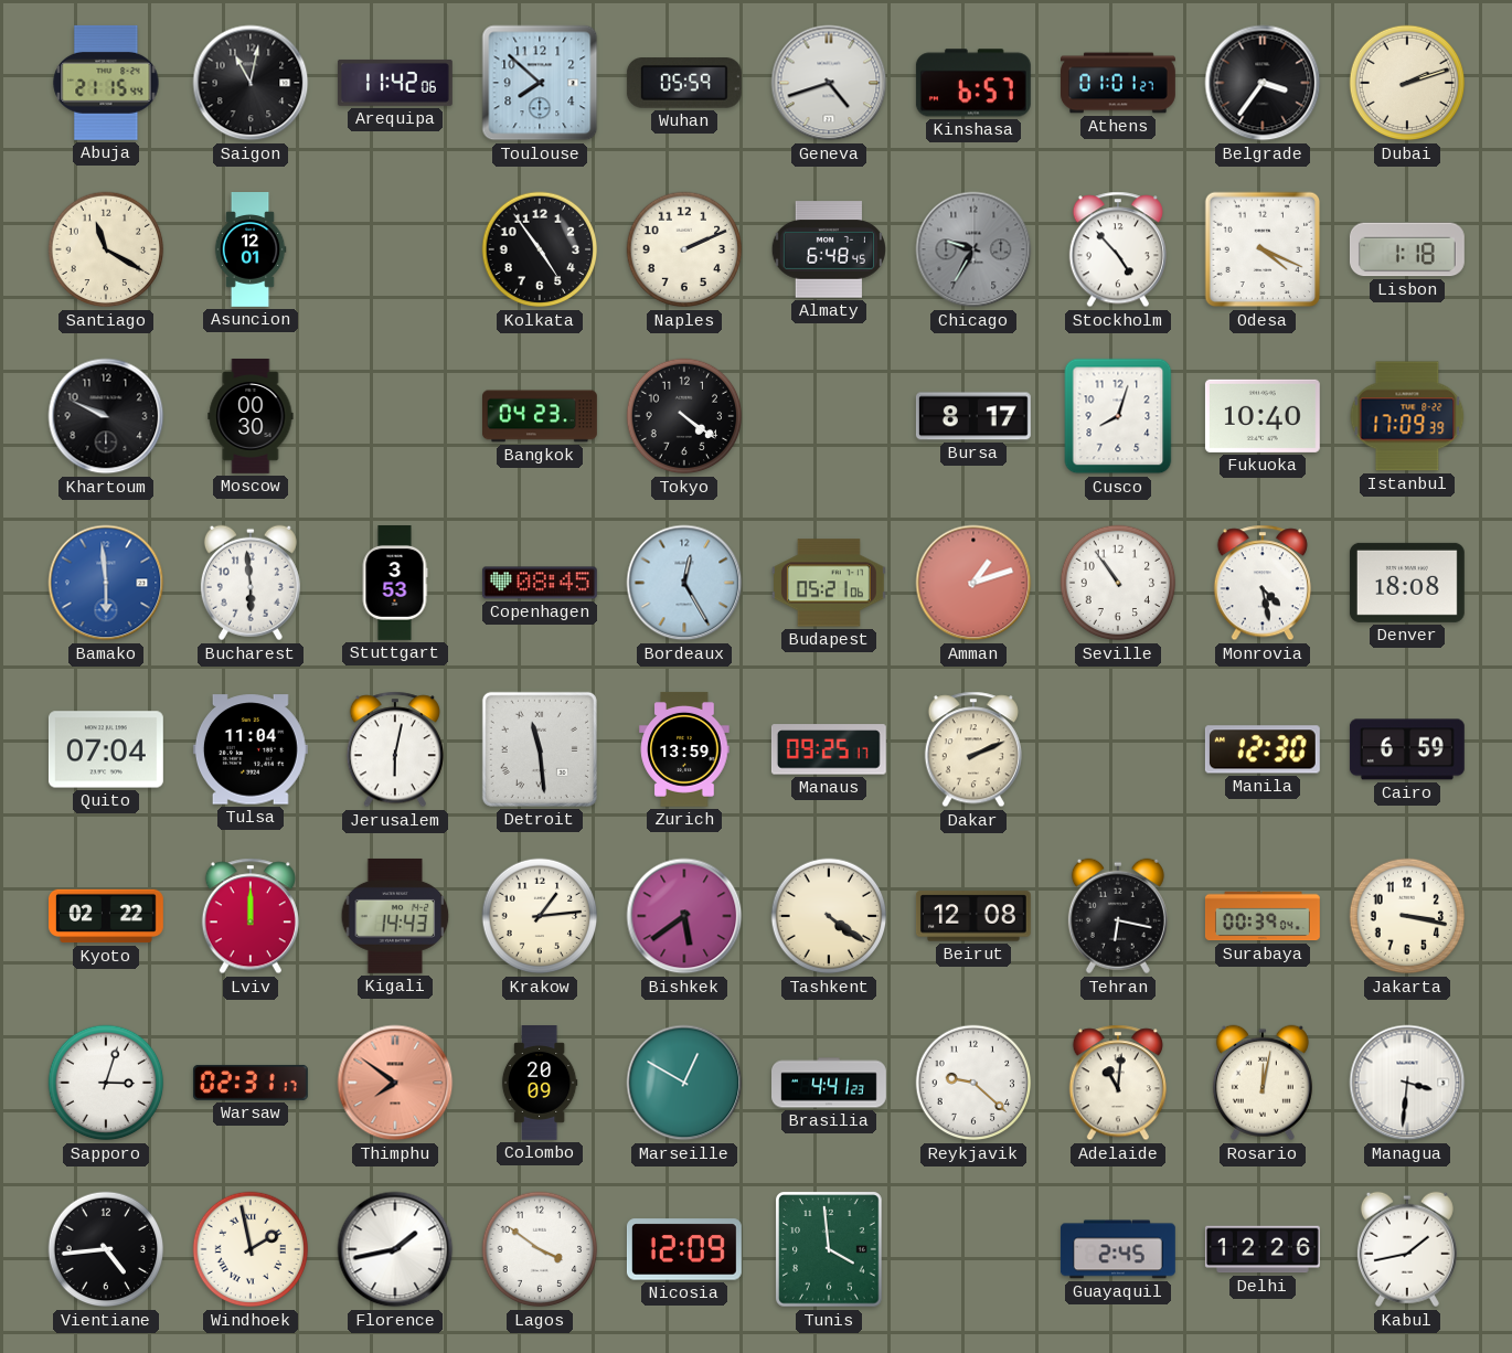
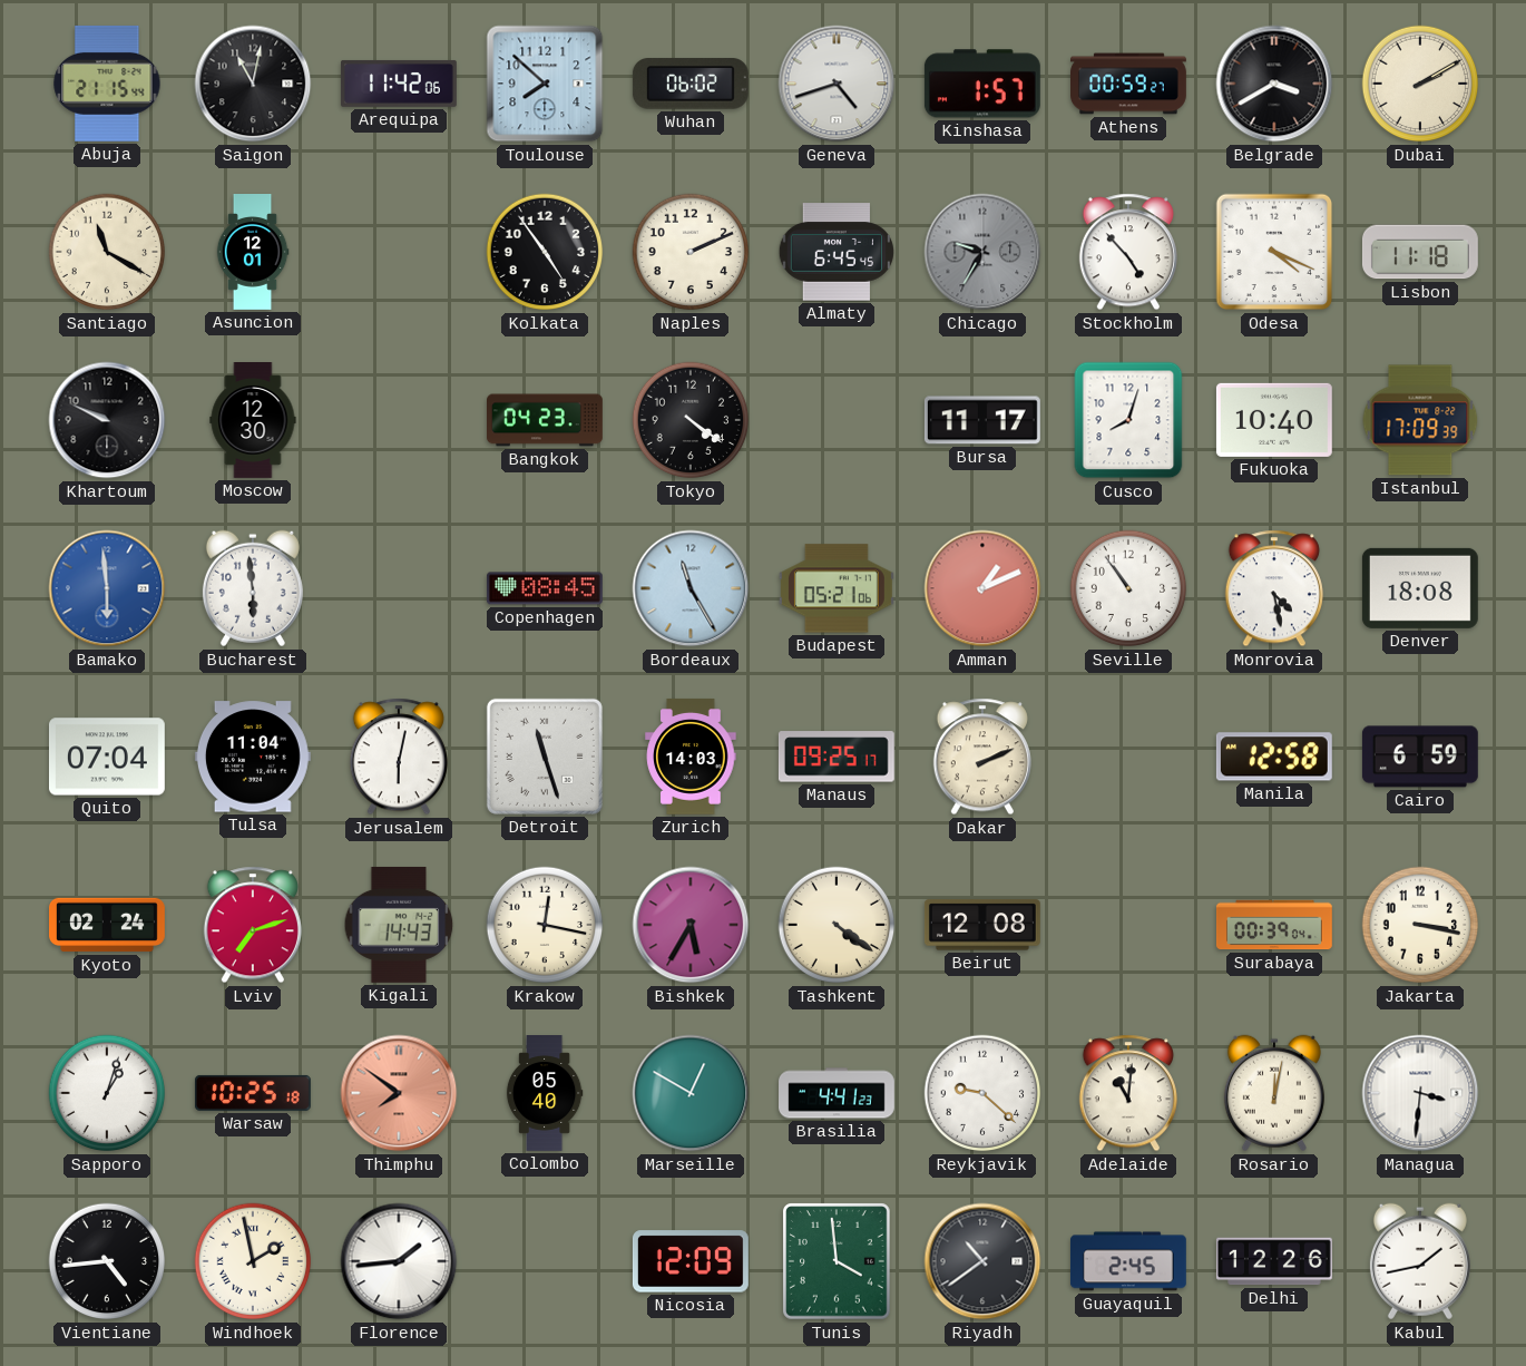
Wuhan: 05:59 -> 06:02 (691, 84)
Kinshasa: 6:57 -> 1:57 (982, 84)
Athens: 01:01 -> 00:59 (1129, 84)
Belgrade: 3:36 -> 3:40 (1274, 84)
Dubai: 2:12 -> 2:10 (1420, 84)
Almaty: 6:48 -> 6:45 (837, 252)
Lisbon: 1:18 -> 11:18 (1420, 252)
Moscow: 00:30 -> 12:30 (253, 421)
Bursa: 8:17 -> 11:17 (982, 420)
Stuttgart: 3:53 -> none (395, 584)
Bordeaux: 12:25 -> 11:25 (691, 588)
Amman: 1:12 -> 1:11 (982, 588)
Detroit: 11:29 -> 11:27 (545, 757)
Zurich: 13:59 -> 14:03 (691, 757)
Manila: 12:30 -> 12:58 (1274, 757)
Kyoto: 02:22 -> 02:24 (108, 925)
Lviv: 12:00 -> 7:12 (253, 925)
Krakow: 1:14 -> 12:17 (545, 925)
Bishkek: 5:39 -> 5:35 (691, 925)
Tehran: 6:17 -> none (1118, 916)
Sapporo: 3:03 -> 1:03 (107, 1093)
Warsaw: 02:31 -> 10:25 (253, 1093)
Colombo: 20:09 -> 05:40 (545, 1094)
Florence: 1:43 -> 1:44 (399, 1261)
Lagos: 3:51 -> none (540, 1249)
Riyadh: none -> 10:39 (982, 1261)
